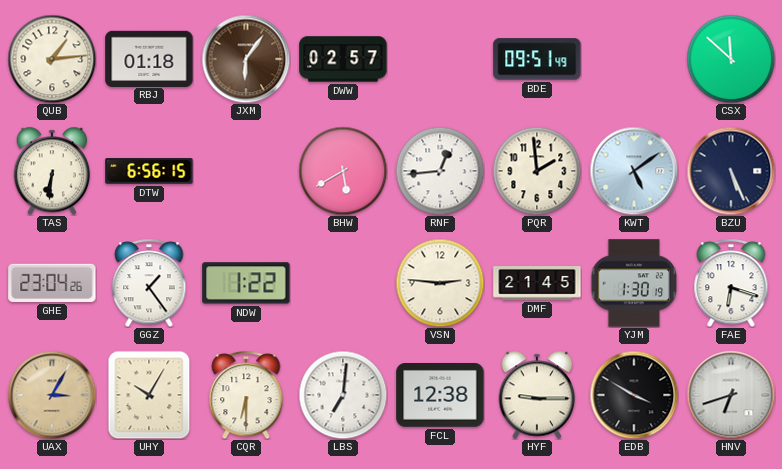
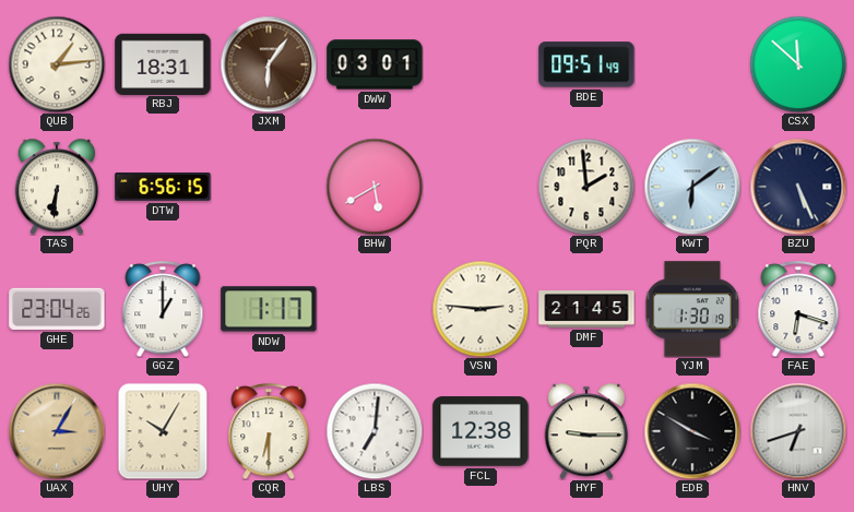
RBJ: 01:18 -> 18:31 (163, 63)
DWW: 02:57 -> 03:01 (375, 64)
RNF: 12:44 -> none (440, 171)
KWT: 5:09 -> 6:09 (692, 187)
GGZ: 1:24 -> 1:00 (163, 309)
NDW: 1:22 -> 1:17 (269, 309)
